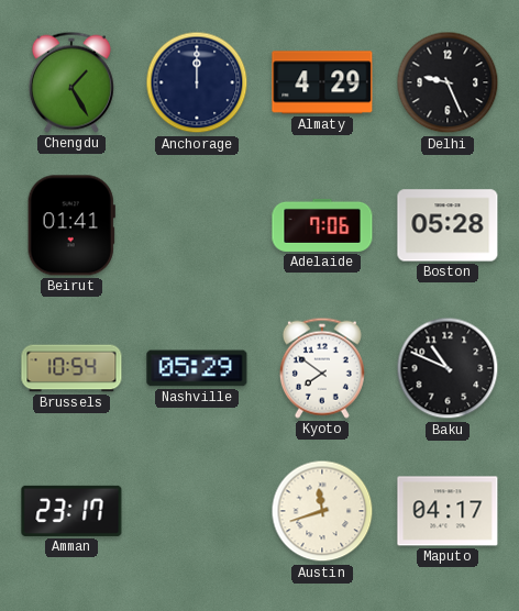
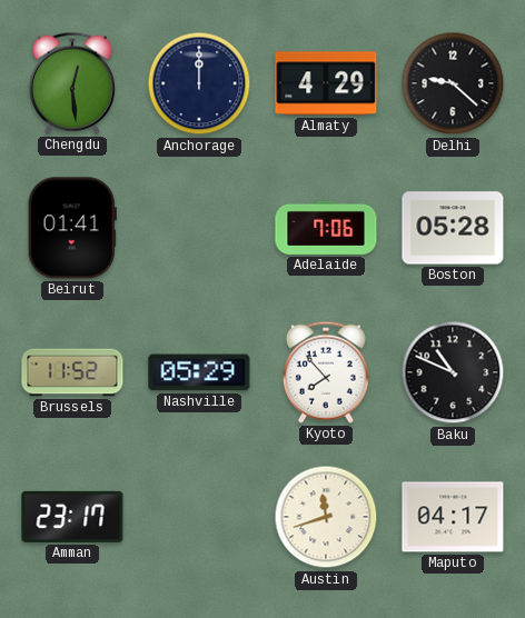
Chengdu: 1:25 -> 12:29 (72, 83)
Delhi: 9:26 -> 9:22 (453, 83)
Brussels: 10:54 -> 11:52 (72, 372)
Kyoto: 7:51 -> 7:53 (326, 372)
